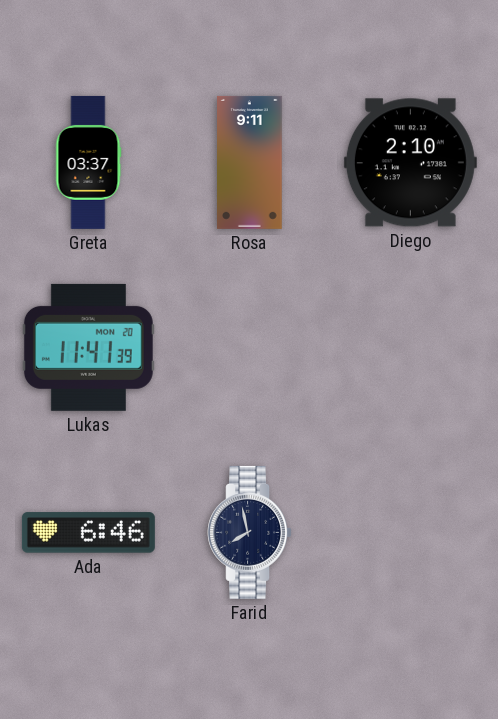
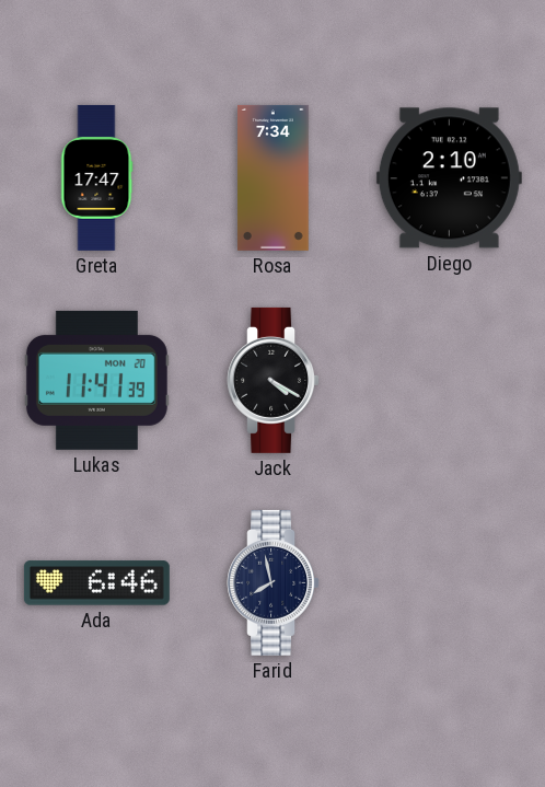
Greta: 03:37 -> 17:47 (96, 177)
Rosa: 9:11 -> 7:34 (274, 177)
Jack: none -> 4:20 (274, 380)
